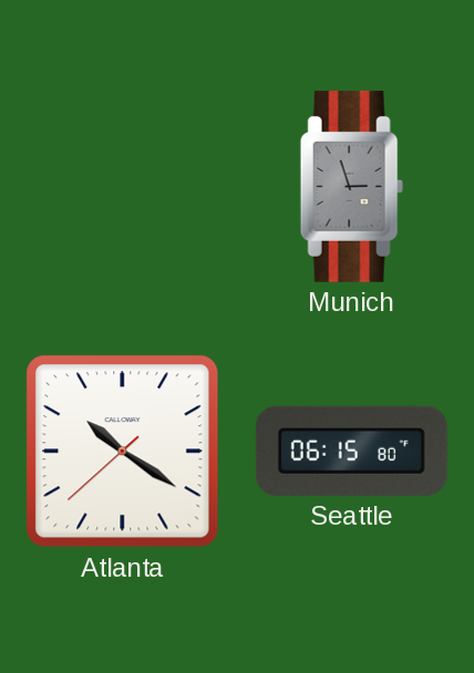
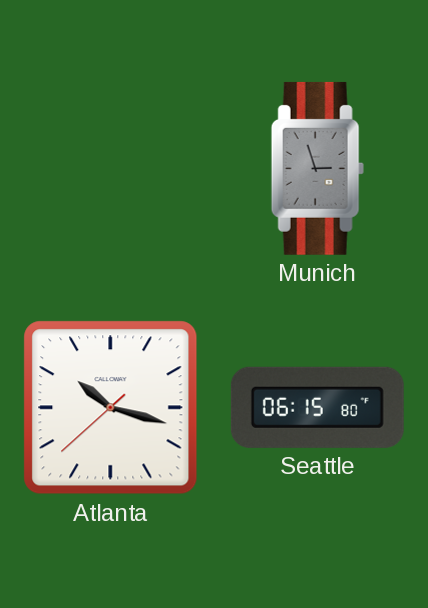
Atlanta: 10:20 -> 10:17 (111, 408)
